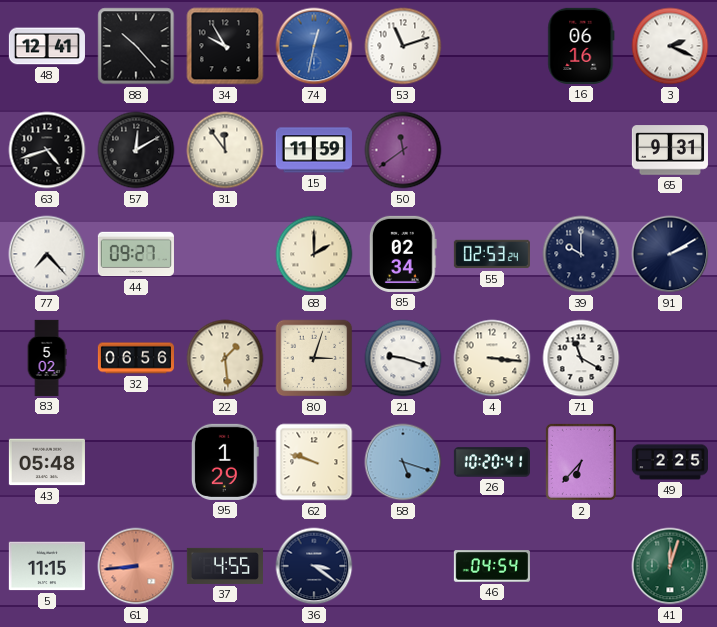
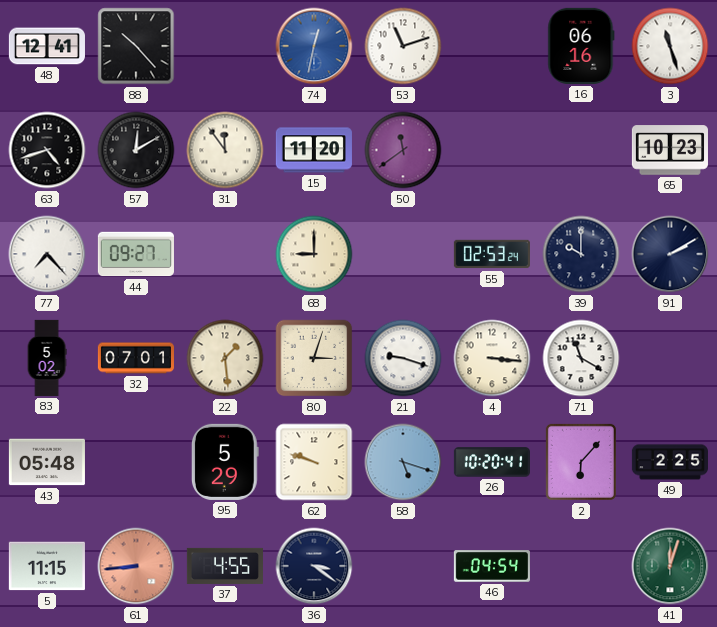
34: 9:55 -> none (225, 46)
3: 2:19 -> 11:27 (670, 46)
15: 11:59 -> 11:20 (314, 150)
65: 9:31 -> 10:23 (670, 150)
68: 2:00 -> 9:00 (314, 254)
85: 02:34 -> none (403, 254)
32: 06:56 -> 07:01 (136, 358)
95: 1:29 -> 5:29 (225, 462)
2: 6:37 -> 6:07 (581, 462)
